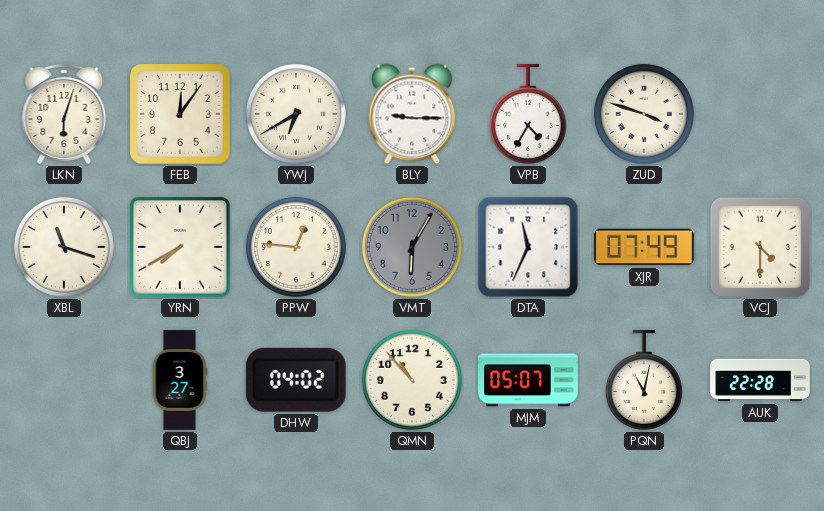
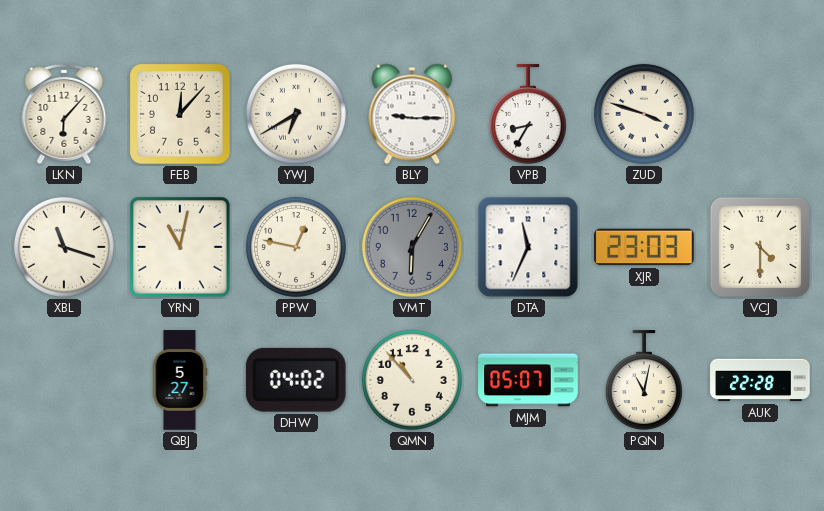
LKN: 6:03 -> 6:07 (64, 114)
FEB: 12:06 -> 12:07 (180, 114)
VPB: 4:35 -> 8:35 (528, 114)
YRN: 7:40 -> 11:02 (181, 248)
PPW: 12:46 -> 12:47 (296, 247)
XJR: 07:49 -> 23:03 (644, 247)
QBJ: 3:27 -> 5:27 (180, 380)
